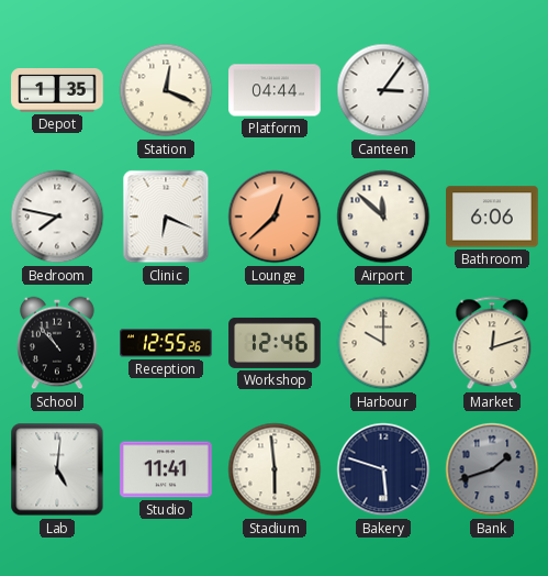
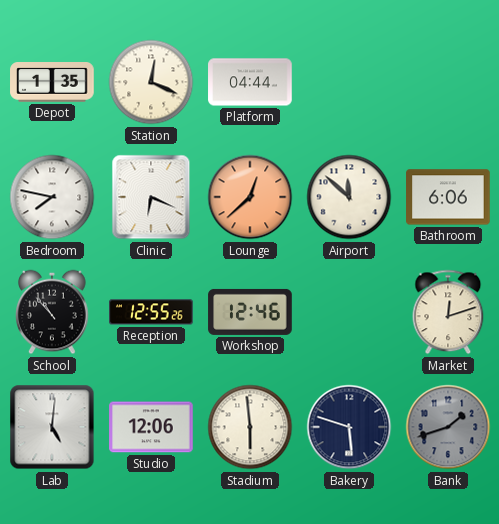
Canteen: 3:06 -> none (383, 90)
Harbour: 10:00 -> none (383, 343)
Studio: 11:41 -> 12:06 (151, 427)
